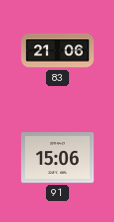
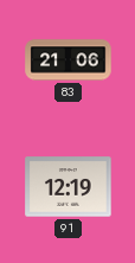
91: 15:06 -> 12:19 (69, 187)
